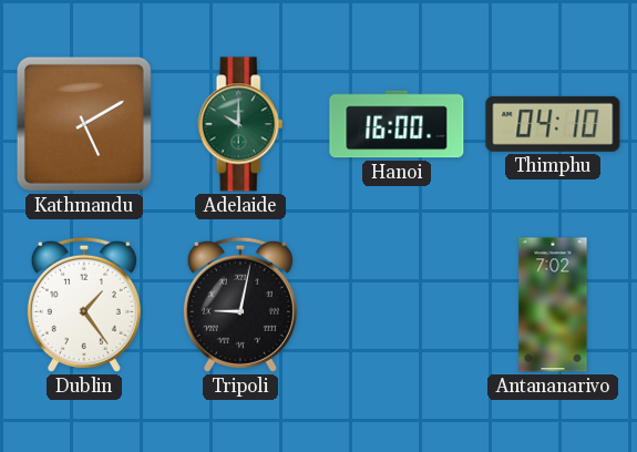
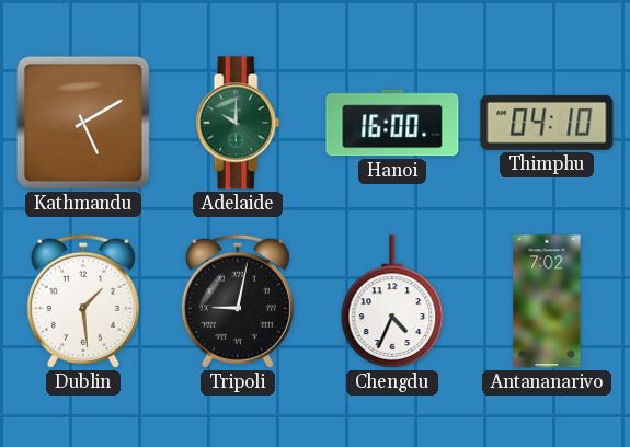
Dublin: 1:24 -> 1:29 (83, 301)
Chengdu: none -> 4:34 (392, 301)
